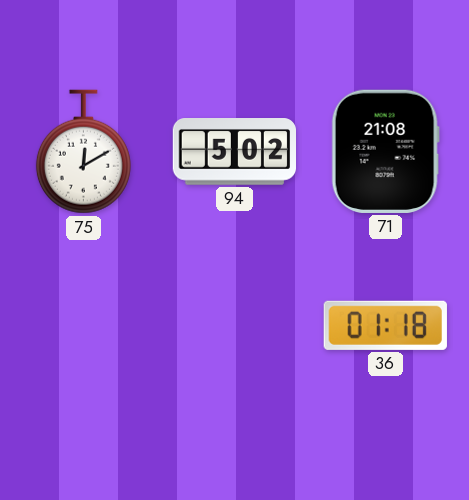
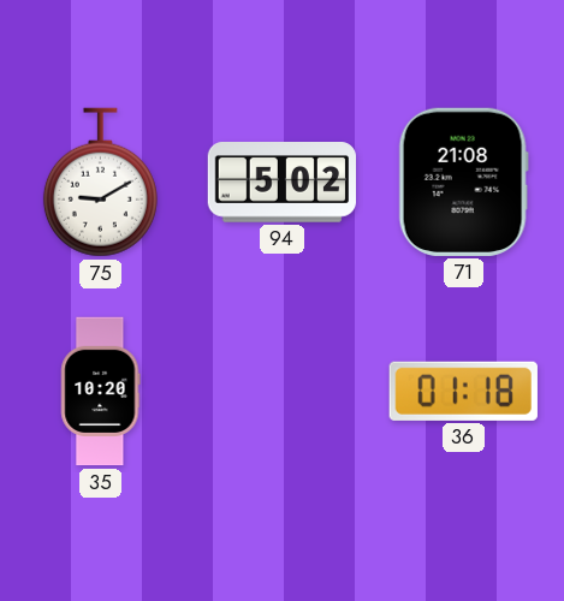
75: 12:10 -> 9:10 (100, 183)
35: none -> 10:20 (101, 392)
